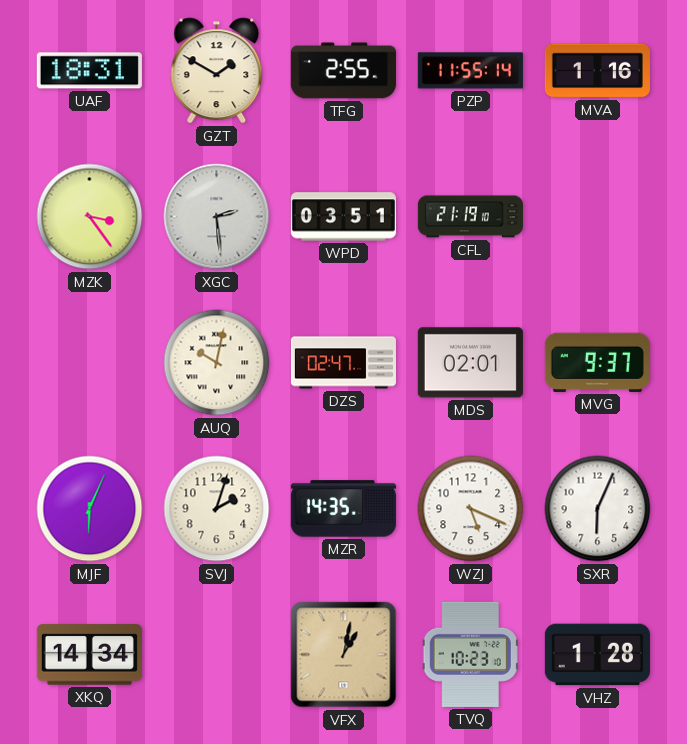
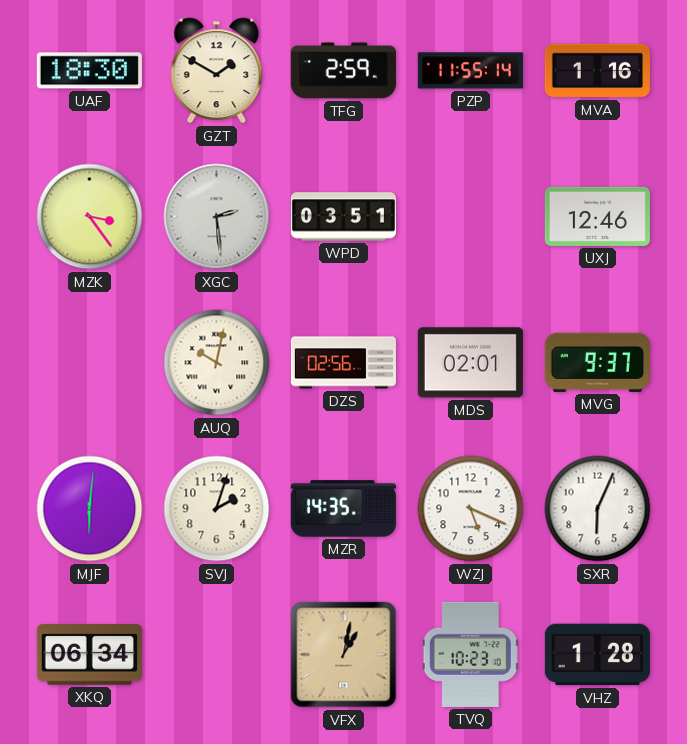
UAF: 18:31 -> 18:30 (89, 71)
TFG: 2:55 -> 2:59 (343, 71)
CFL: 21:19 -> none (470, 217)
UXJ: none -> 12:46 (597, 216)
DZS: 02:47 -> 02:56 (343, 363)
MJF: 6:04 -> 6:01 (90, 509)
XKQ: 14:34 -> 06:34 (89, 655)
